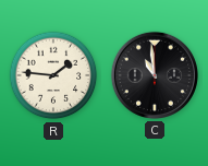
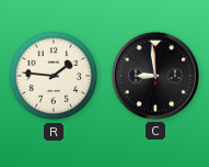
C: 10:59 -> 8:59 (155, 76)
